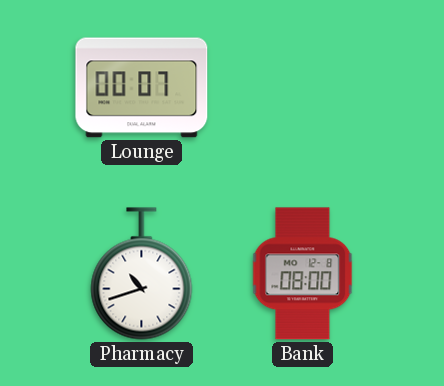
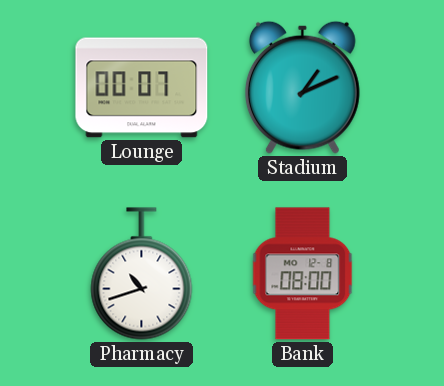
Stadium: none -> 1:11 (302, 87)
